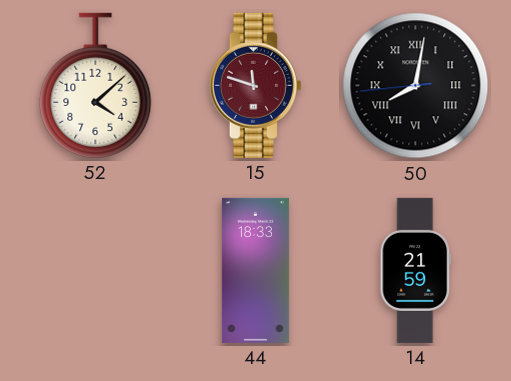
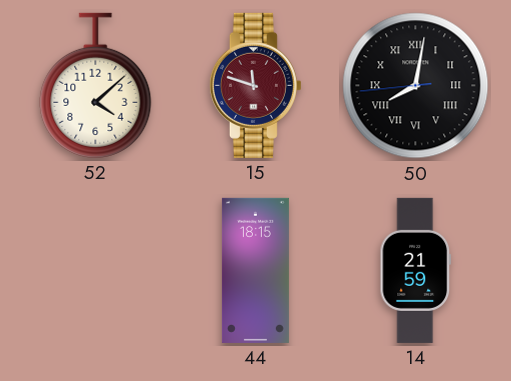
44: 18:33 -> 18:15 (255, 270)
